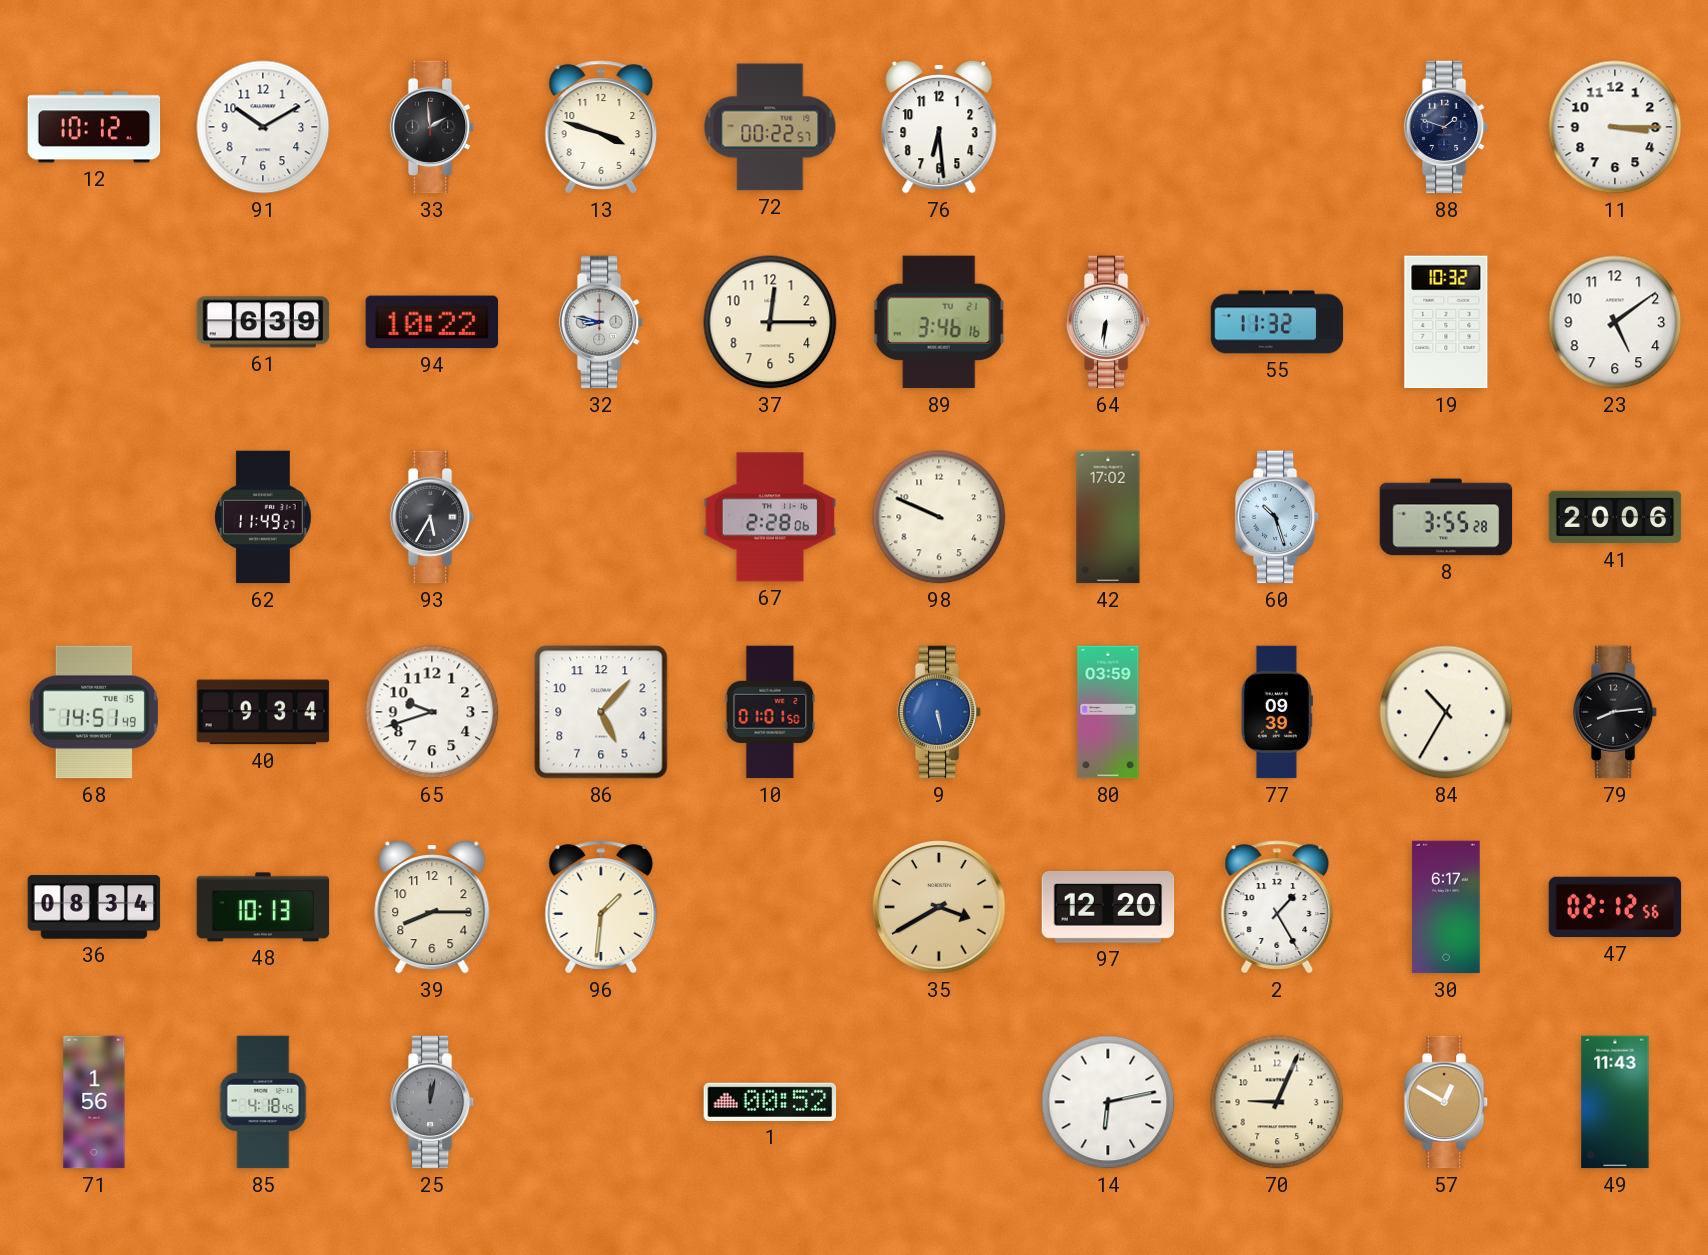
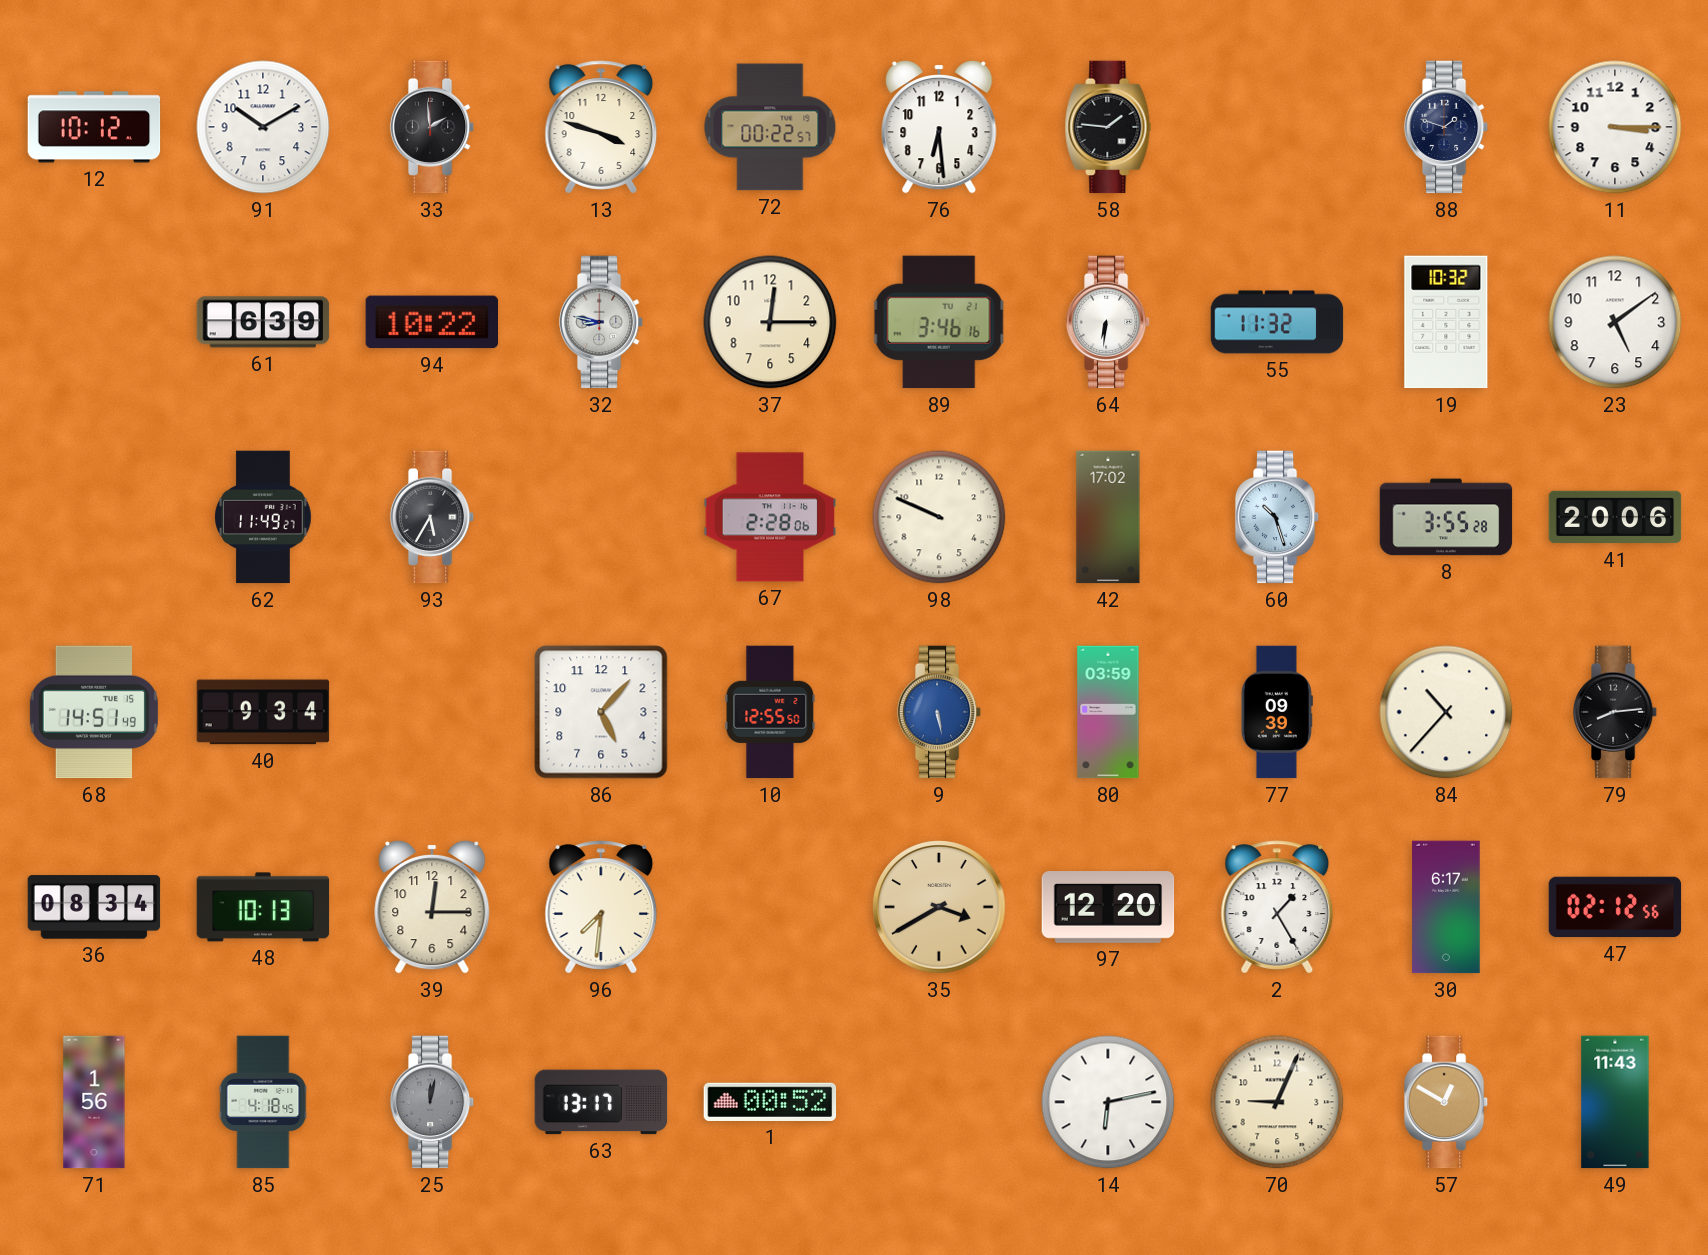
58: none -> 1:46 (1108, 127)
65: 9:42 -> none (432, 712)
10: 01:01 -> 12:55 (770, 712)
84: 10:35 -> 10:37 (1446, 712)
39: 8:15 -> 12:15 (432, 907)
96: 1:31 -> 7:31 (601, 907)
63: none -> 13:17 (601, 1102)
